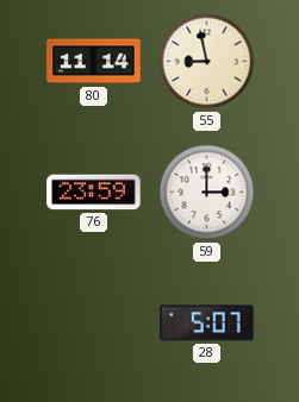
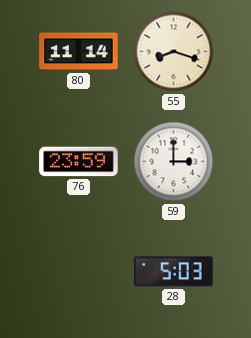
55: 8:58 -> 8:18 (174, 52)
28: 5:07 -> 5:03 (174, 272)
